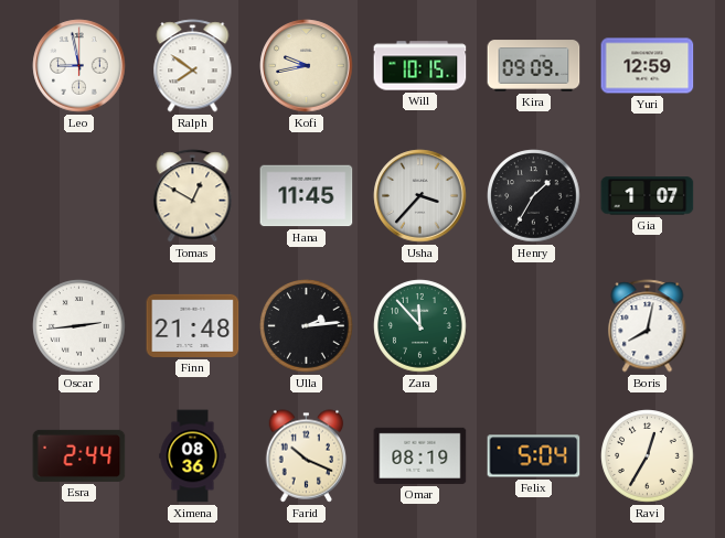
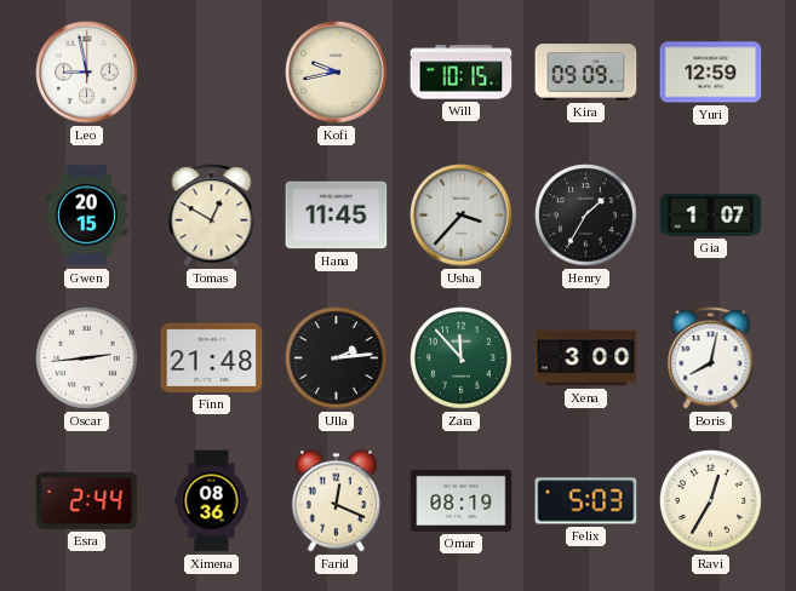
Ralph: 7:51 -> none (193, 66)
Gwen: none -> 20:15 (86, 216)
Xena: none -> 3:00 (586, 358)
Farid: 10:19 -> 12:19 (337, 501)
Felix: 5:04 -> 5:03 (586, 501)
